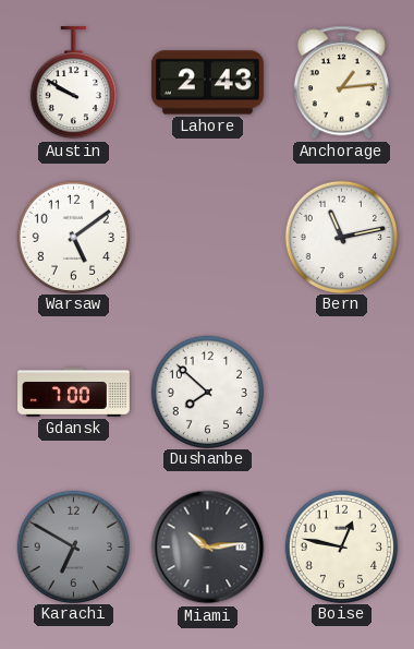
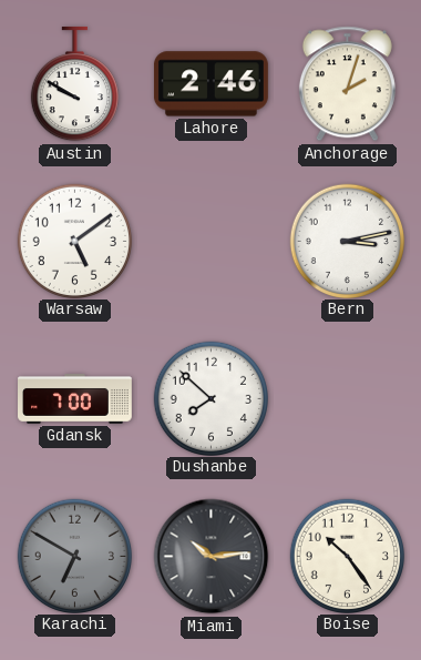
Lahore: 2:43 -> 2:46 (210, 84)
Anchorage: 1:14 -> 2:03 (347, 84)
Bern: 11:13 -> 3:13 (347, 241)
Boise: 12:47 -> 10:24 (347, 556)
